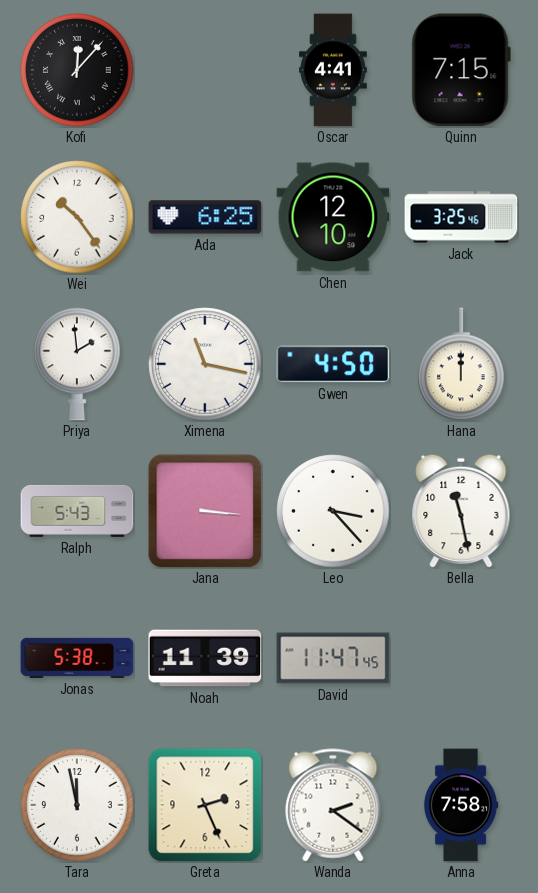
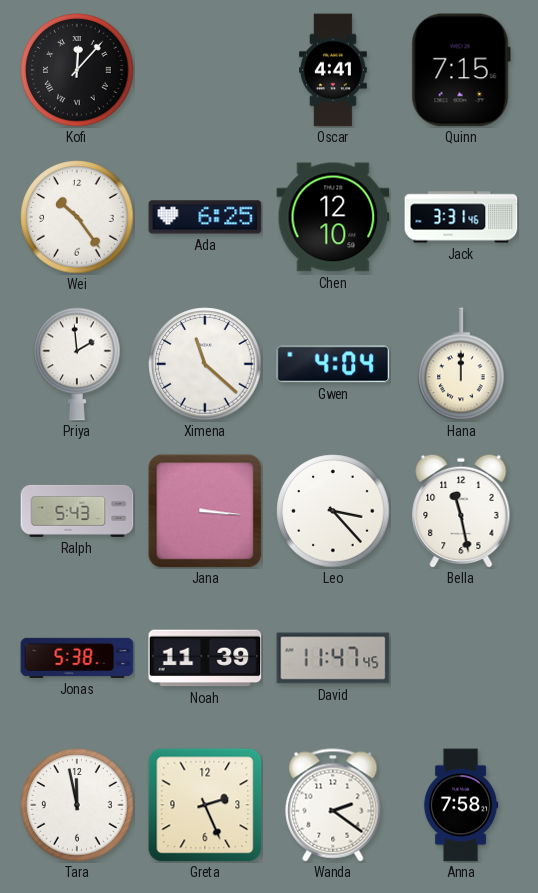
Jack: 3:25 -> 3:31 (461, 217)
Ximena: 11:17 -> 11:22 (205, 364)
Gwen: 4:50 -> 4:04 (333, 364)
